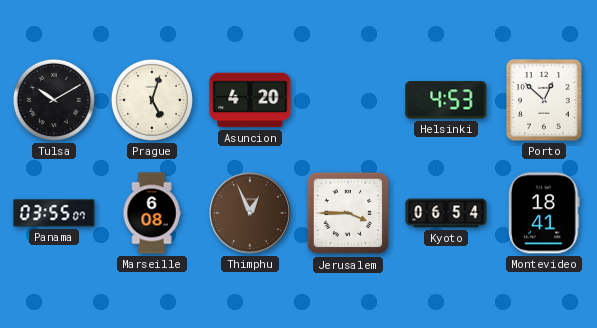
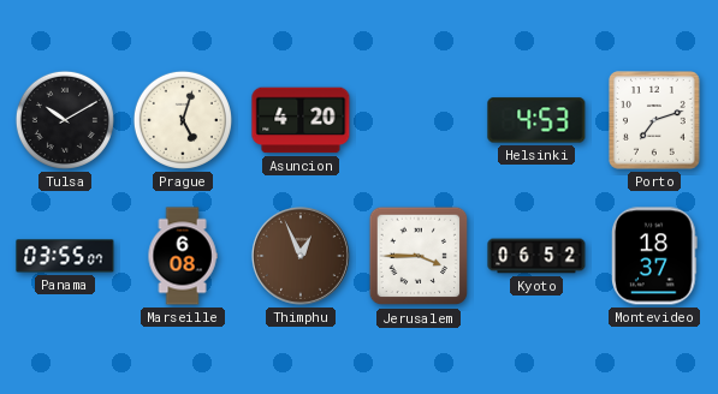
Porto: 12:52 -> 7:12 (655, 121)
Kyoto: 06:54 -> 06:52 (536, 256)
Montevideo: 18:41 -> 18:37 (655, 256)
